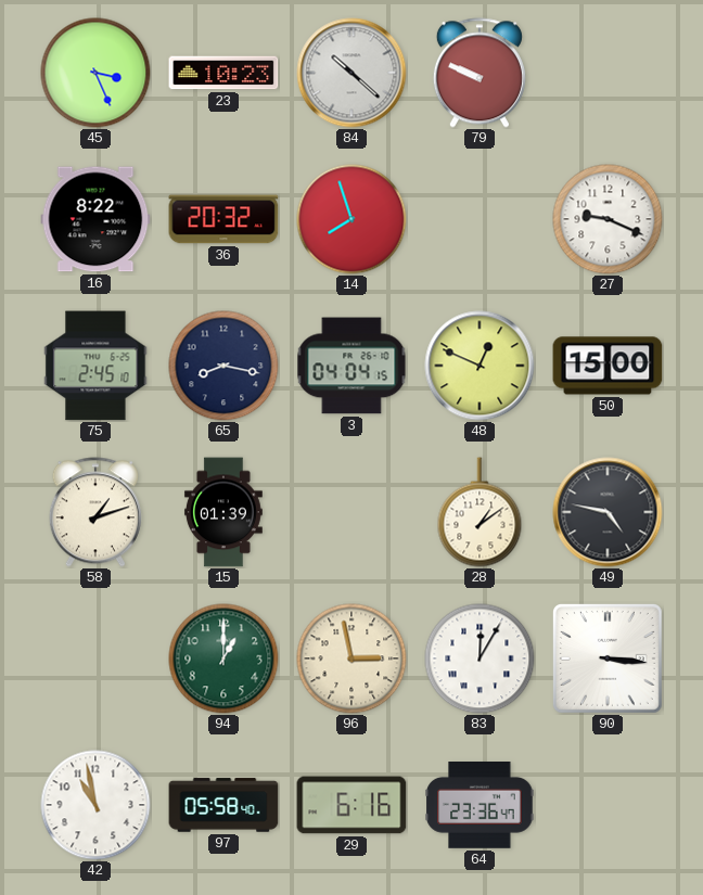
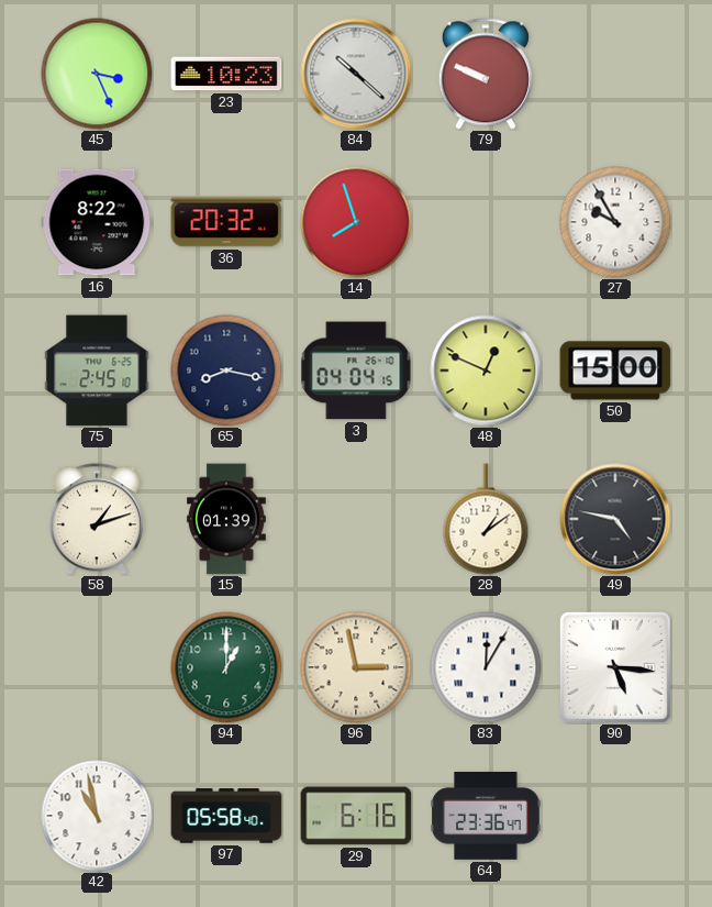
27: 9:19 -> 9:55 (615, 222)
90: 3:16 -> 5:16 (615, 667)
